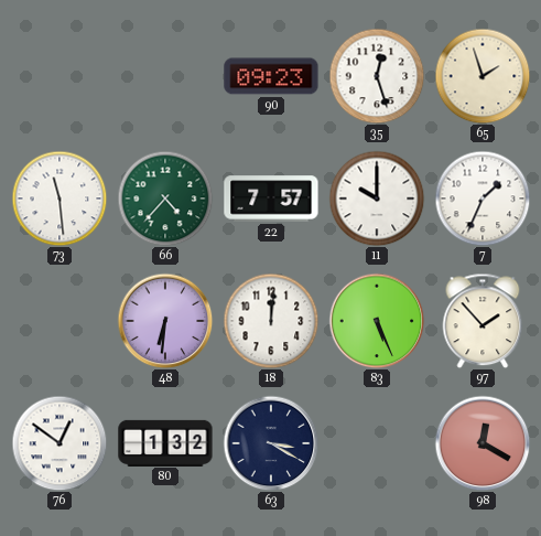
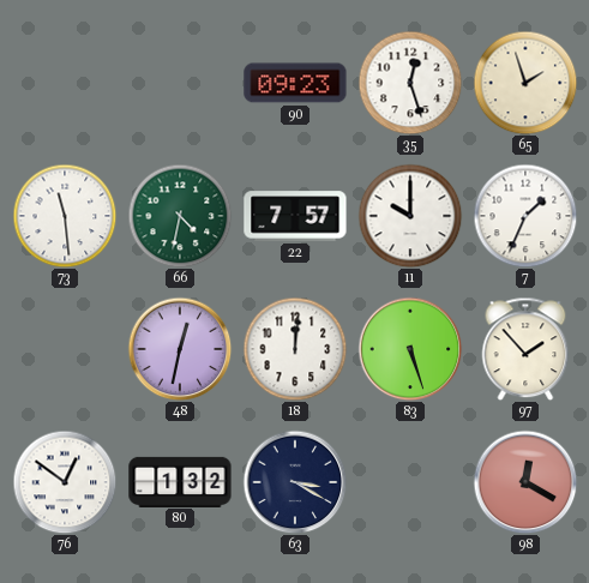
66: 4:37 -> 4:32 (180, 216)
48: 6:31 -> 12:32 (180, 349)
83: 5:26 -> 5:27 (410, 349)
